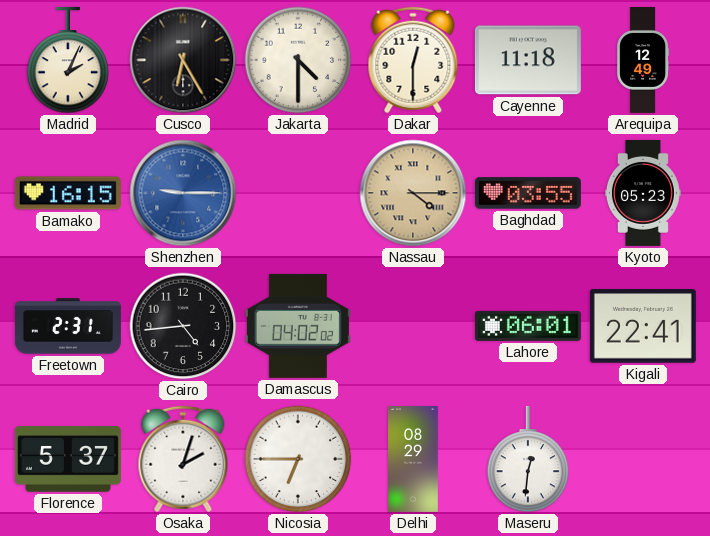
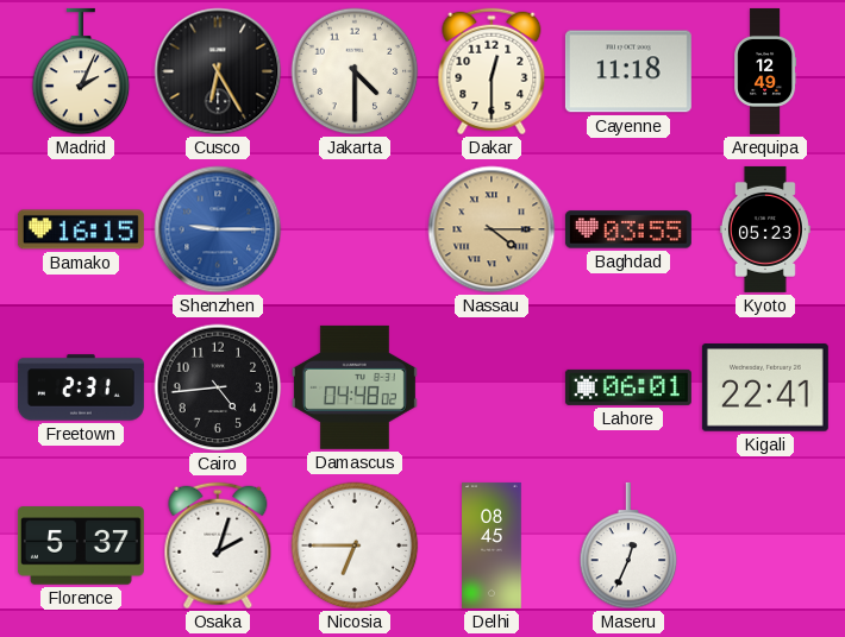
Damascus: 04:02 -> 04:48 (355, 387)
Delhi: 08:29 -> 08:45 (492, 545)
Maseru: 12:31 -> 12:34 (628, 545)
